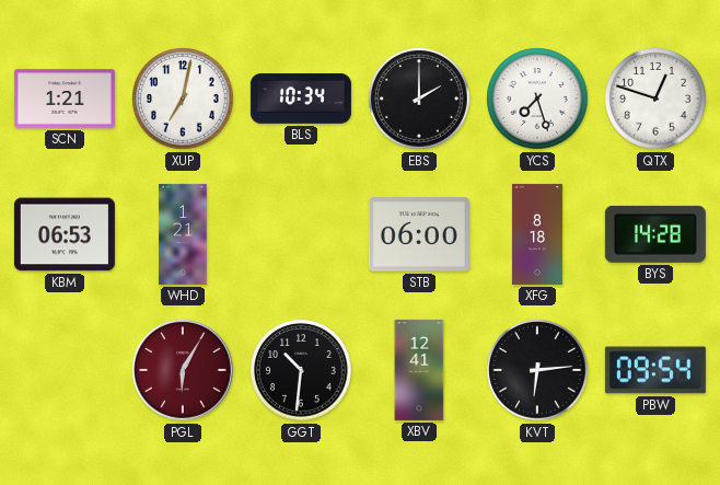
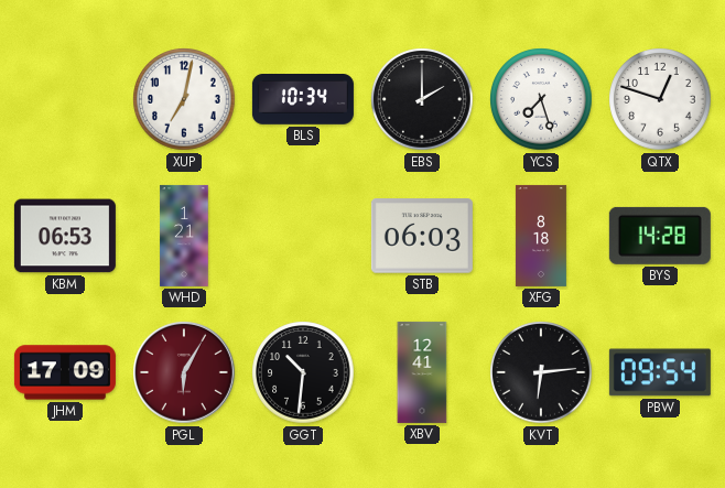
SCN: 1:21 -> none (65, 99)
STB: 06:00 -> 06:03 (422, 236)
JHM: none -> 17:09 (65, 372)
